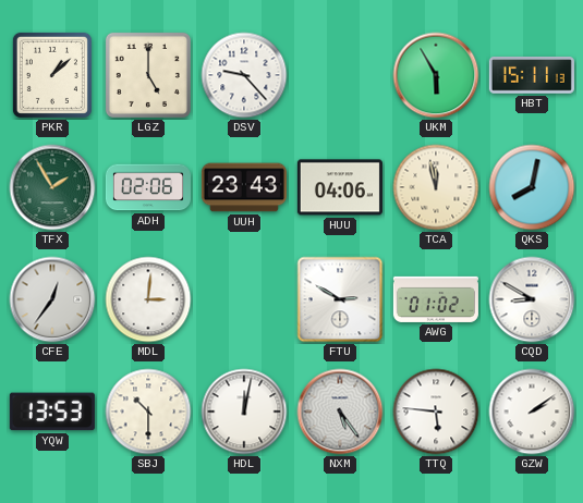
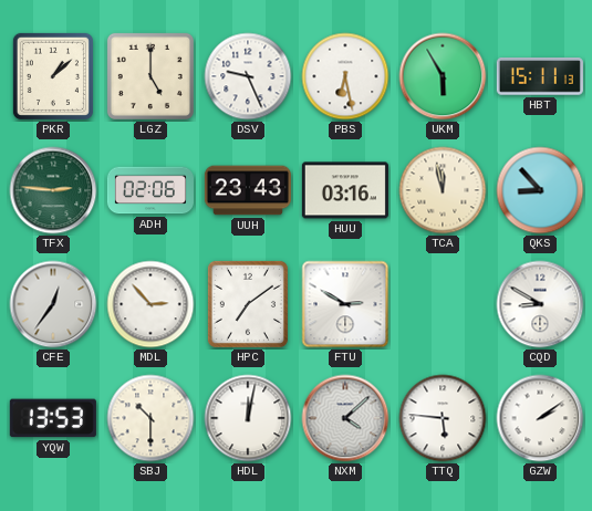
DSV: 9:23 -> 9:26 (248, 76)
PBS: none -> 6:28 (345, 76)
TFX: 1:55 -> 2:46 (53, 190)
HUU: 04:06 -> 03:16 (345, 190)
QKS: 8:02 -> 8:53 (540, 190)
MDL: 3:01 -> 2:53 (150, 304)
HPC: none -> 7:09 (248, 304)
AWG: 01:02 -> none (436, 299)
NXM: 5:24 -> 4:08 (345, 418)
